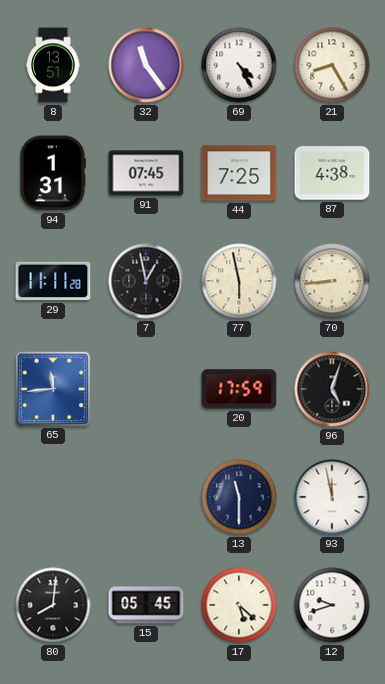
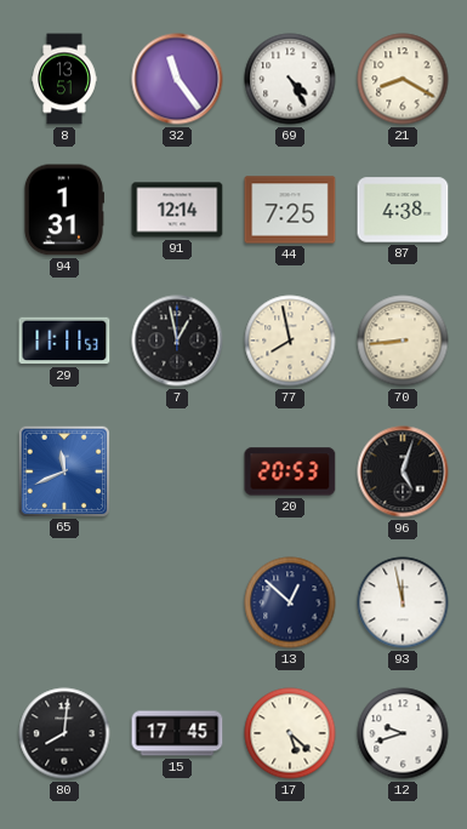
21: 8:25 -> 8:20 (403, 79)
91: 07:45 -> 12:14 (177, 210)
29: 11:11:28 -> 11:11:53 (64, 341)
77: 5:58 -> 7:58 (290, 341)
65: 11:44 -> 11:41 (63, 470)
20: 17:59 -> 20:53 (290, 471)
13: 11:30 -> 12:52 (290, 602)
15: 05:45 -> 17:45 (177, 733)
